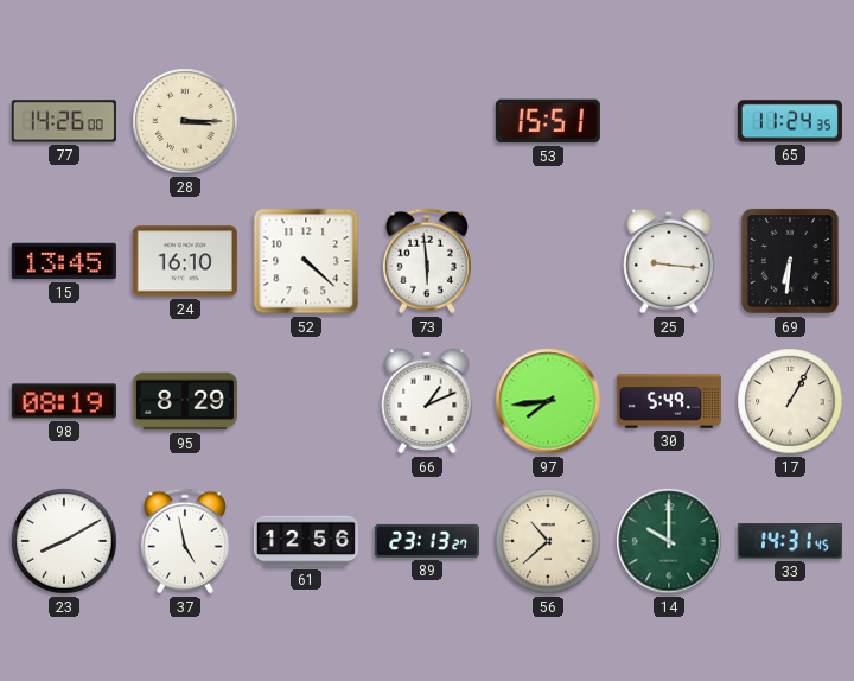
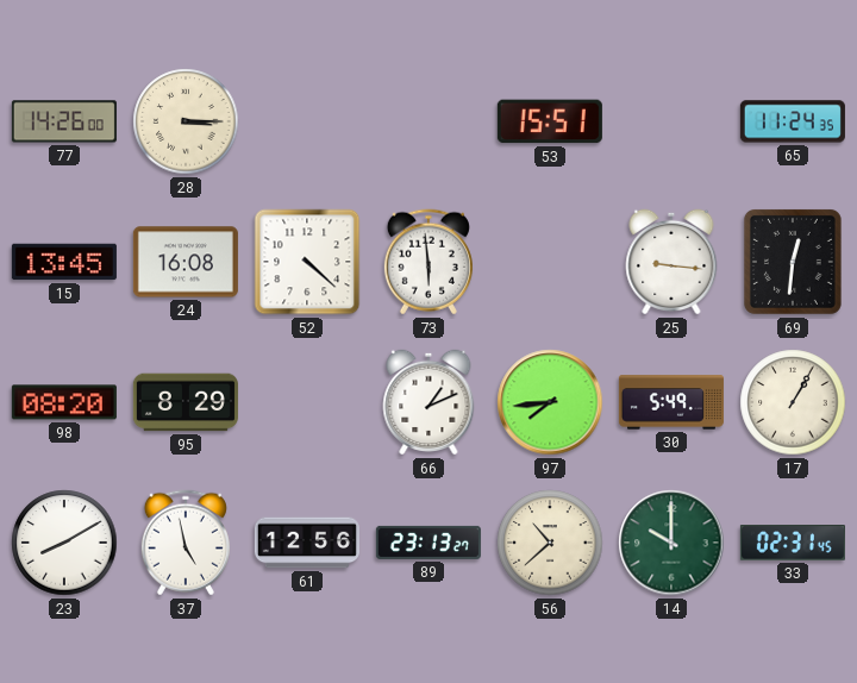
24: 16:10 -> 16:08 (186, 262)
69: 6:31 -> 12:31 (793, 262)
98: 08:19 -> 08:20 (64, 402)
33: 14:31 -> 02:31 (793, 543)
